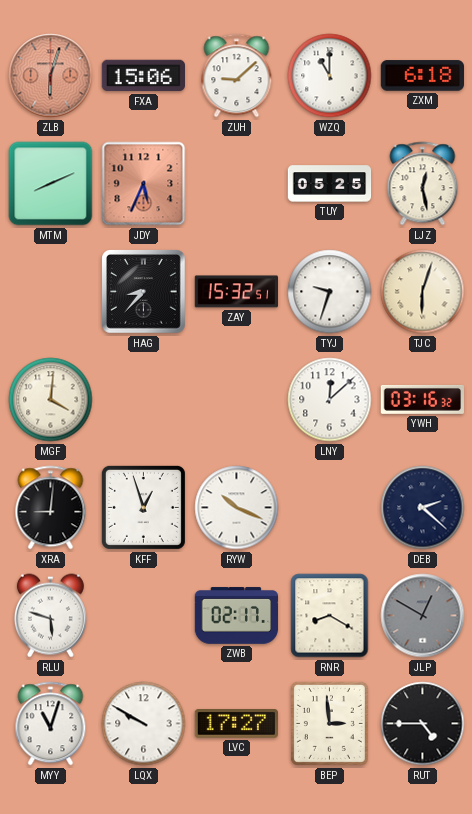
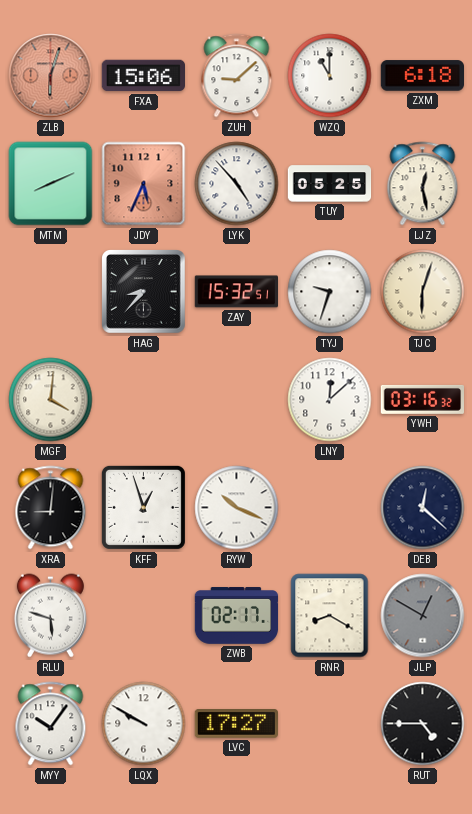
LYK: none -> 4:53 (237, 184)
DEB: 2:22 -> 12:22 (423, 508)
MYY: 11:03 -> 10:06 (51, 724)
BEP: 2:59 -> none (329, 723)
